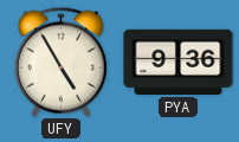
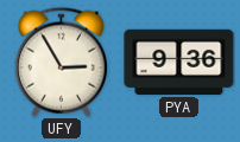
UFY: 4:55 -> 2:55 (61, 62)
